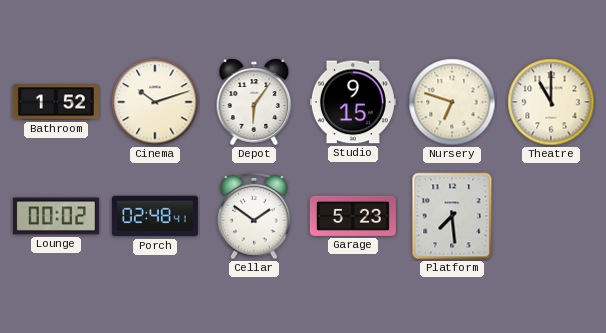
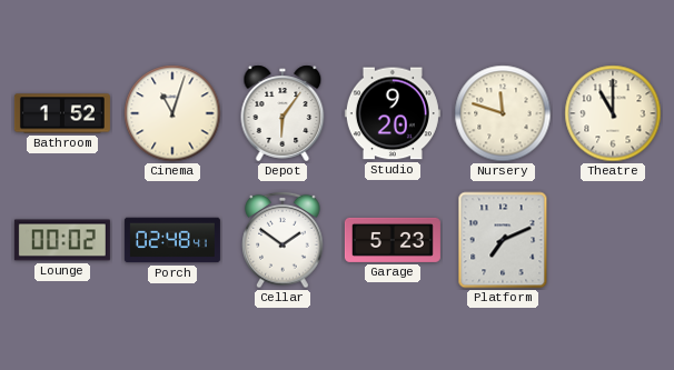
Cinema: 10:12 -> 11:03 (172, 113)
Studio: 9:15 -> 9:20 (393, 113)
Nursery: 6:48 -> 11:48 (503, 113)
Platform: 7:29 -> 7:11 (503, 240)
